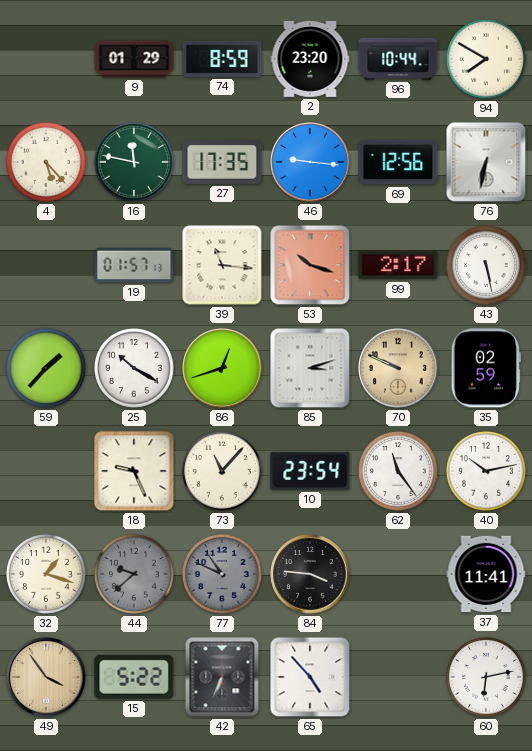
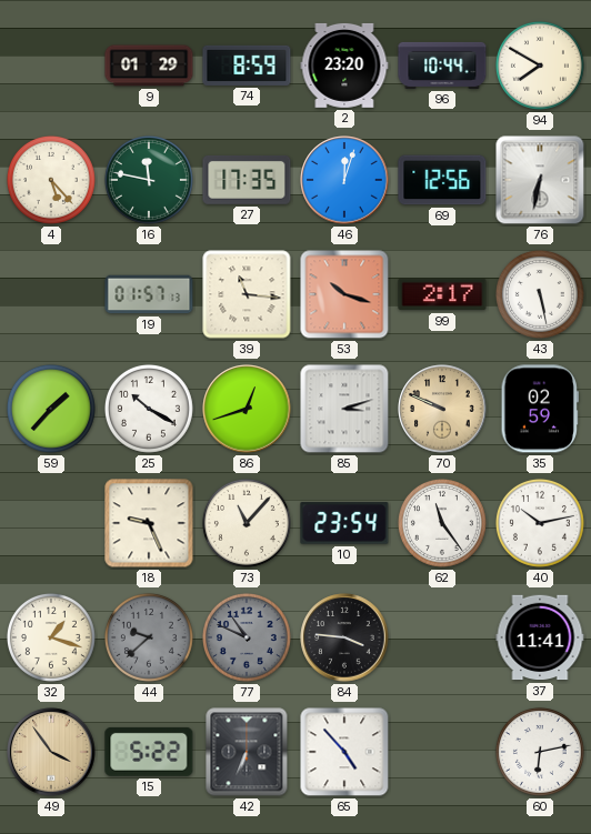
46: 9:16 -> 12:03 (344, 180)
